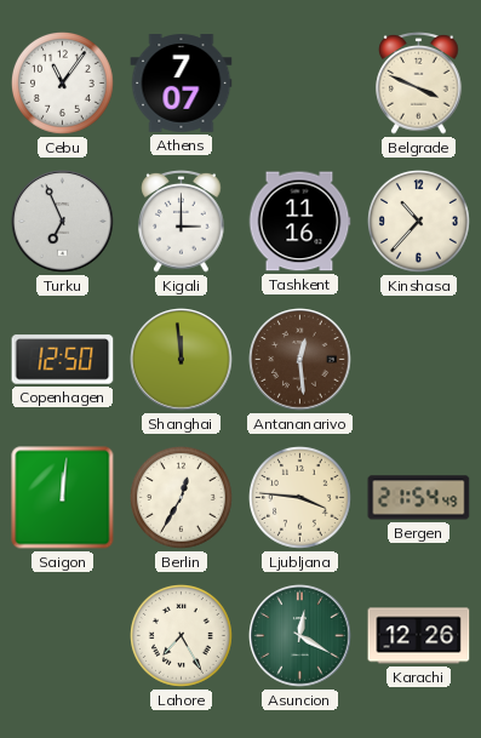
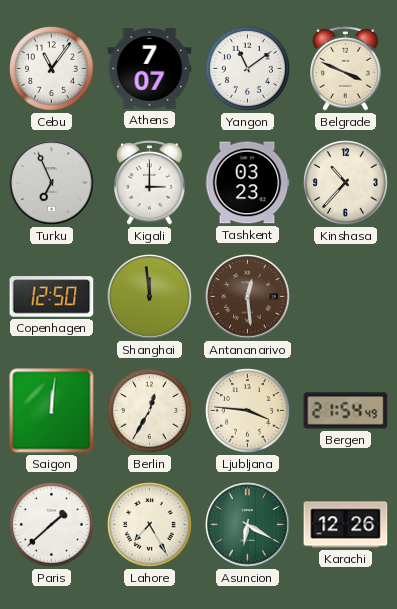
Yangon: none -> 11:09 (248, 69)
Tashkent: 11:16 -> 03:23 (247, 183)
Paris: none -> 1:38 (52, 525)
Asuncion: 12:20 -> 6:20 (248, 525)
